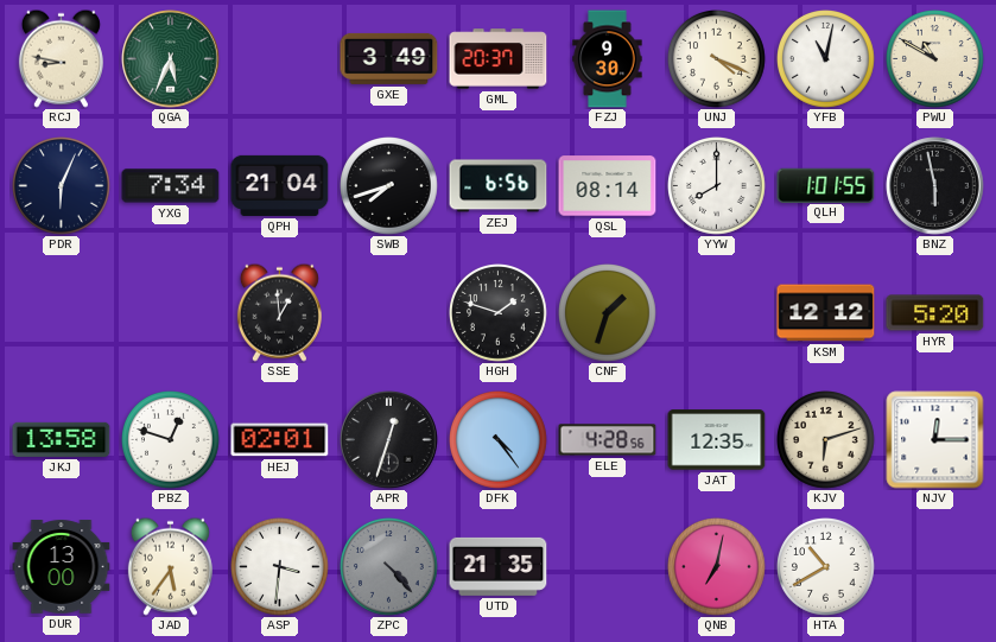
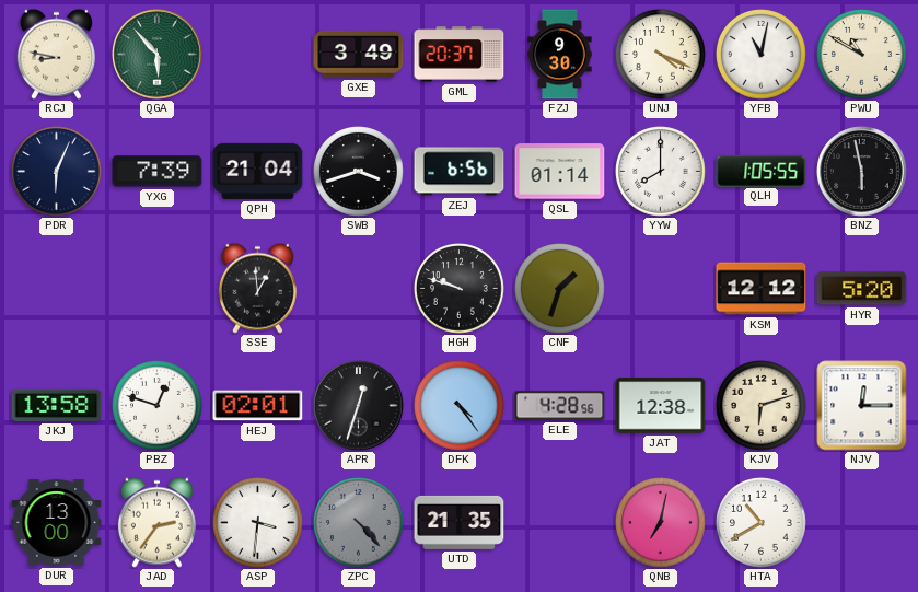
QGA: 5:34 -> 5:53 (158, 55)
YXG: 7:34 -> 7:39 (158, 172)
SWB: 7:42 -> 3:42 (359, 172)
QSL: 08:14 -> 01:14 (560, 172)
QLH: 1:01 -> 1:05 (762, 171)
HGH: 1:48 -> 9:48 (460, 289)
JAT: 12:35 -> 12:38 (661, 406)
JAD: 5:36 -> 2:36 (156, 522)
